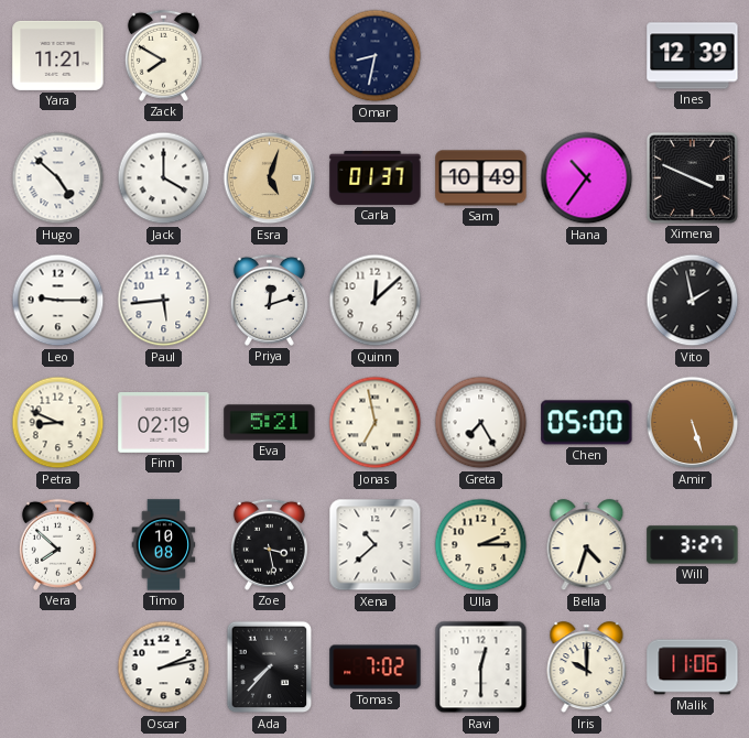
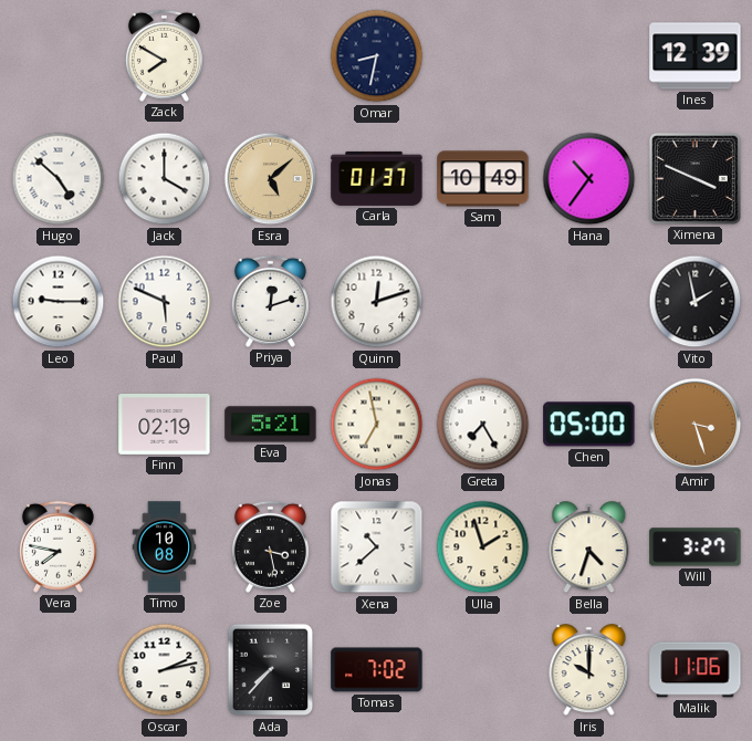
Yara: 11:21 -> none (58, 55)
Esra: 5:03 -> 5:08 (271, 179)
Paul: 5:44 -> 5:49 (165, 302)
Quinn: 12:08 -> 12:12 (377, 302)
Petra: 8:49 -> none (58, 423)
Amir: 5:27 -> 3:27 (696, 425)
Vera: 7:52 -> 7:47 (58, 546)
Ulla: 2:15 -> 1:57 (483, 547)
Ravi: 12:30 -> none (481, 668)
